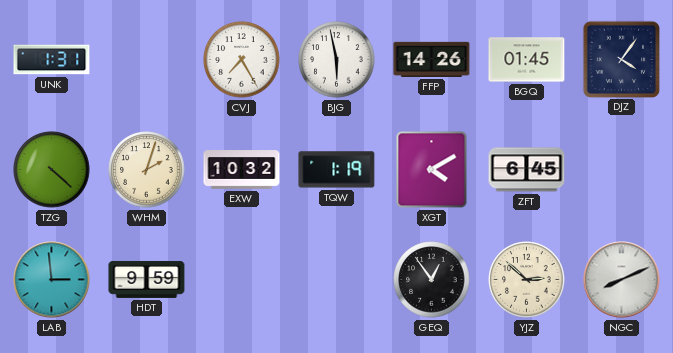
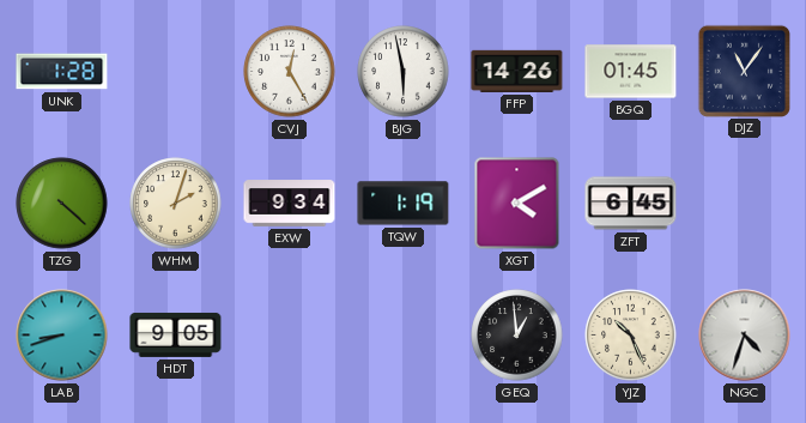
UNK: 1:31 -> 1:28 (62, 72)
CVJ: 7:25 -> 12:25 (290, 72)
DJZ: 4:06 -> 11:06 (744, 71)
EXW: 10:32 -> 9:34 (290, 204)
LAB: 2:59 -> 8:42 (62, 336)
HDT: 9:59 -> 9:05 (176, 334)
GEQ: 12:54 -> 12:59 (517, 336)
YJZ: 2:52 -> 10:26 (631, 336)
NGC: 8:11 -> 4:33 (745, 336)
